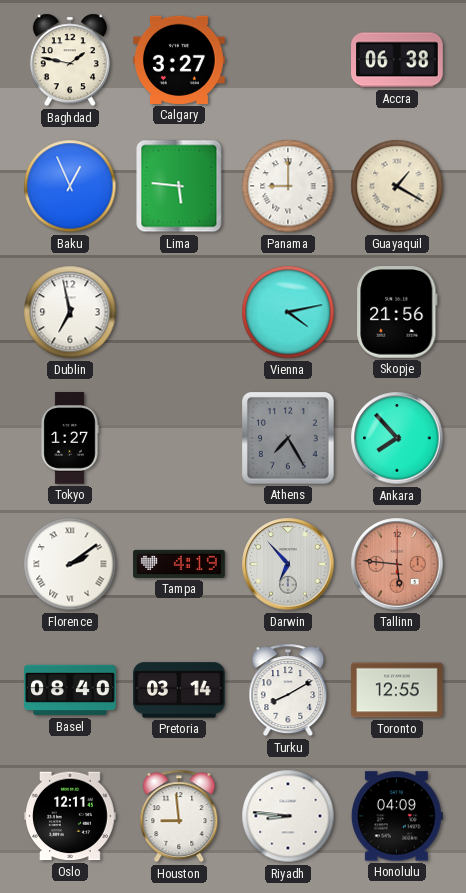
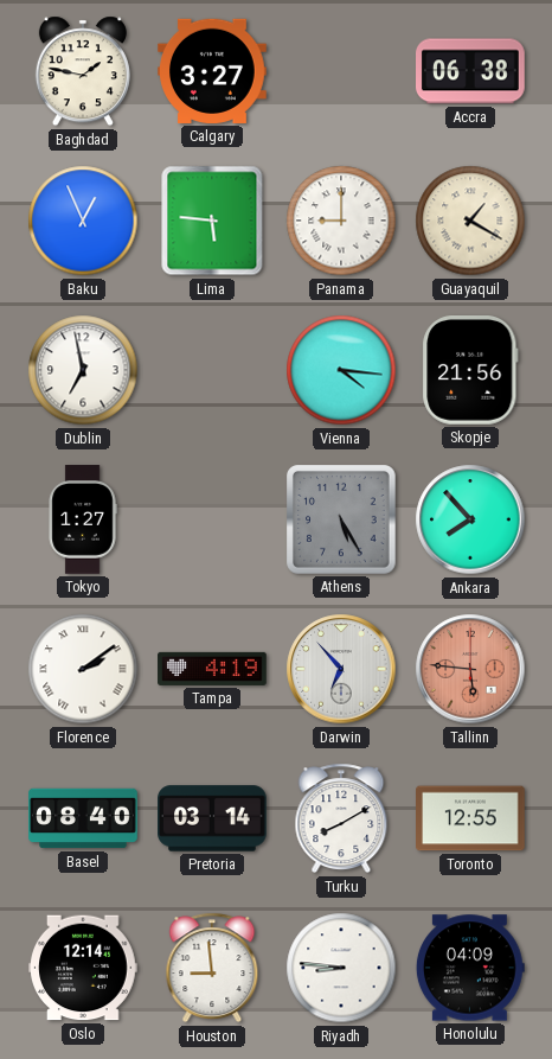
Vienna: 4:13 -> 4:16 (341, 370)
Athens: 7:25 -> 5:25 (342, 521)
Oslo: 12:11 -> 12:14 (83, 968)
